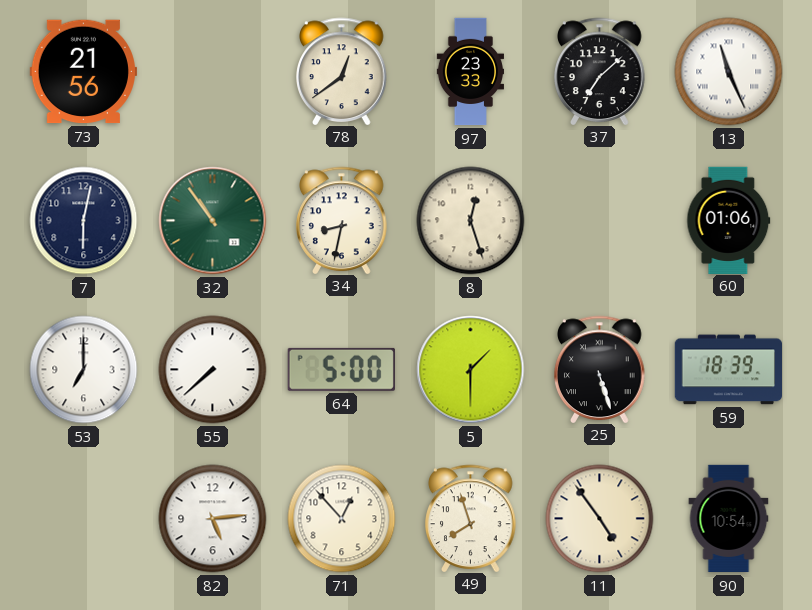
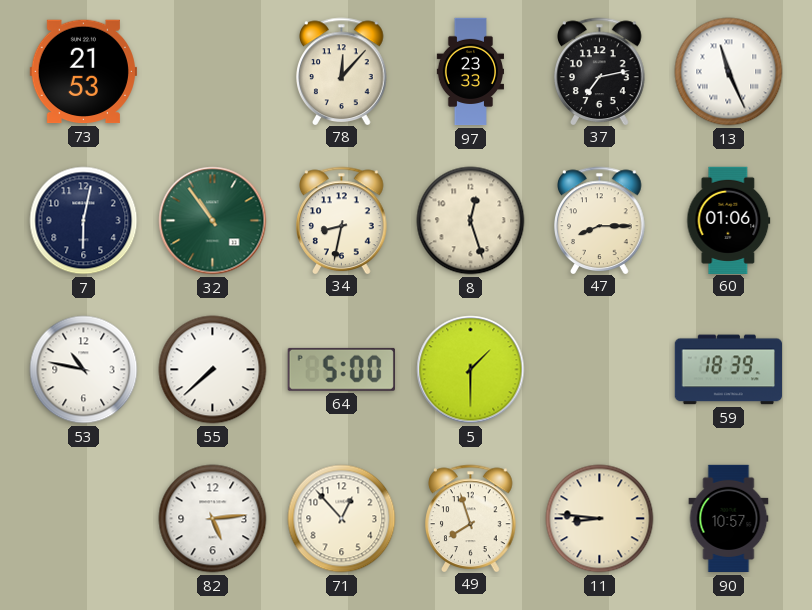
73: 21:56 -> 21:53 (83, 72)
78: 12:39 -> 12:07 (342, 71)
37: 7:08 -> 7:13 (600, 71)
47: none -> 8:15 (600, 220)
53: 7:00 -> 10:47 (84, 370)
25: 5:27 -> none (600, 369)
11: 4:54 -> 8:46 (600, 519)
90: 10:54 -> 10:57 (729, 519)
